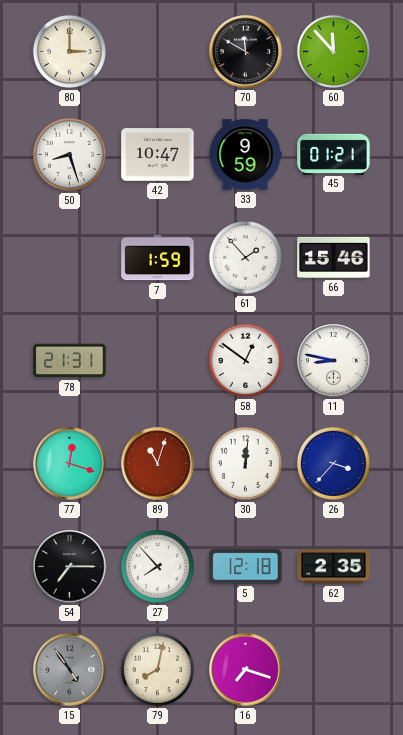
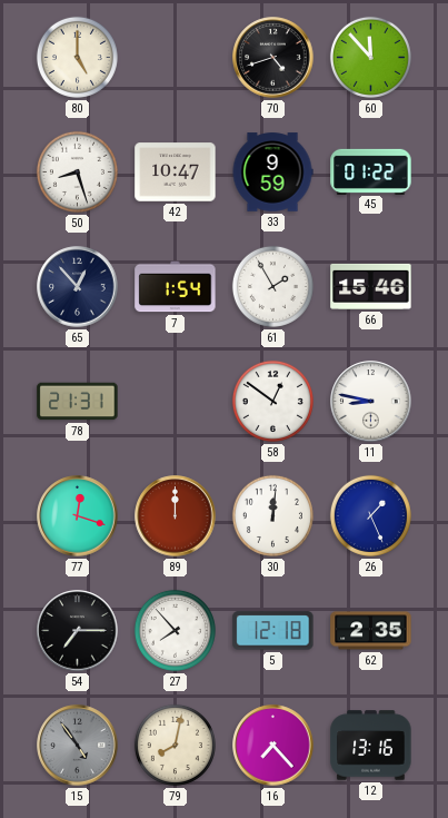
80: 3:00 -> 5:00 (77, 57)
70: 11:50 -> 4:42 (273, 58)
45: 01:21 -> 01:22 (371, 171)
65: none -> 12:53 (78, 287)
7: 1:59 -> 1:54 (176, 287)
61: 1:53 -> 1:55 (272, 286)
89: 11:03 -> 12:00 (176, 516)
26: 3:37 -> 1:26 (370, 515)
16: 7:18 -> 7:23 (273, 746)
12: none -> 13:16 (371, 746)
